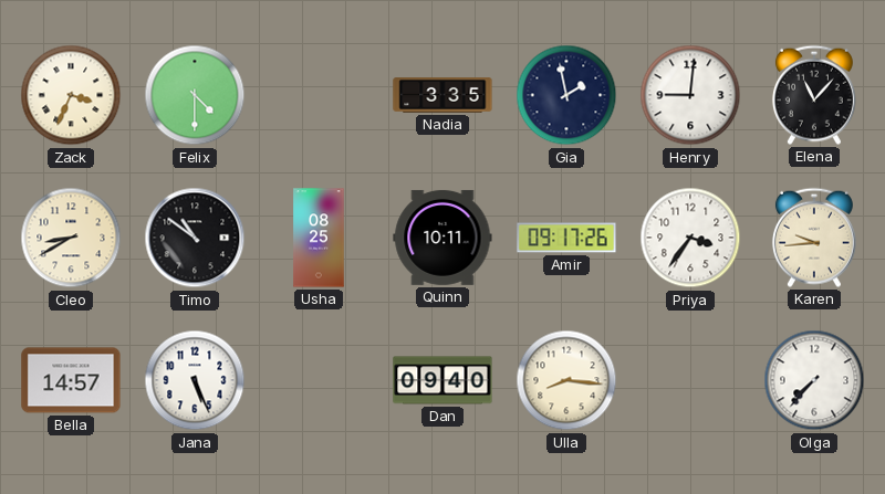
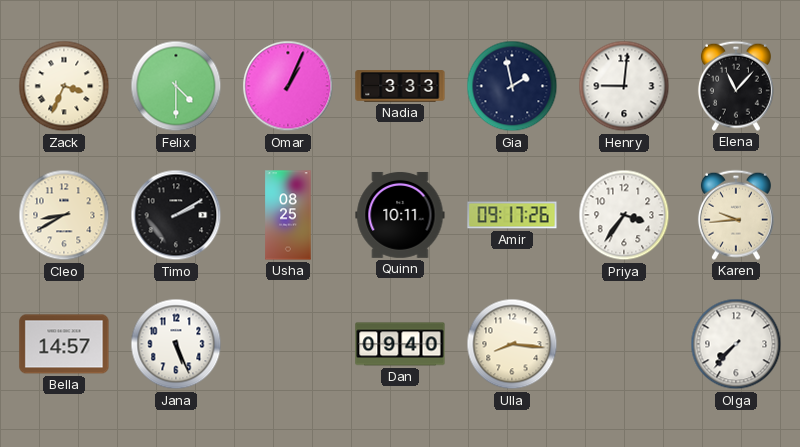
Omar: none -> 1:04 (288, 86)
Nadia: 3:35 -> 3:33 (400, 86)
Timo: 10:51 -> 2:10 (176, 215)
